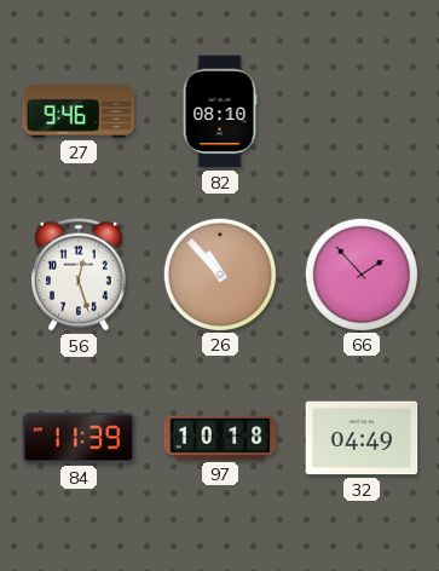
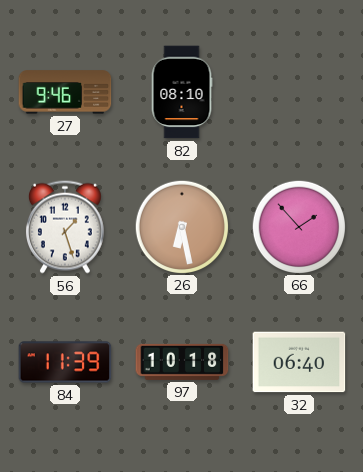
56: 12:27 -> 1:27 (65, 227)
26: 10:53 -> 6:28 (181, 226)
32: 04:49 -> 06:40 (299, 362)
